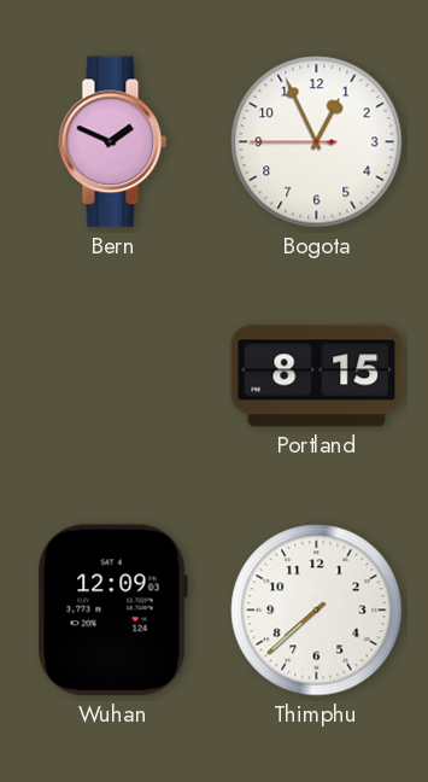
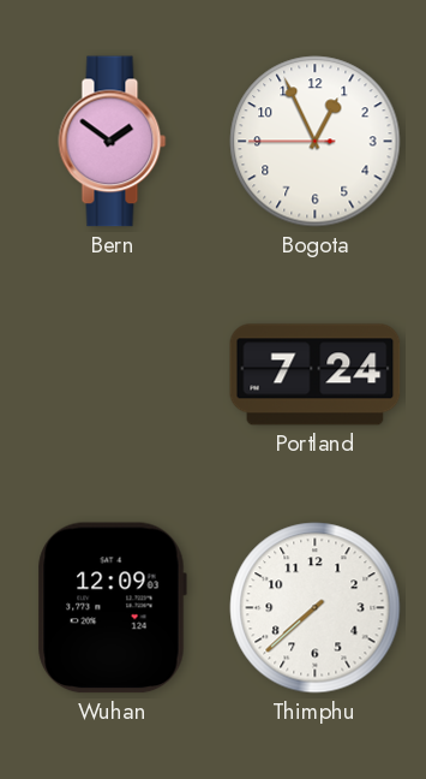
Bern: 1:49 -> 1:51 (113, 142)
Portland: 8:15 -> 7:24 (316, 375)
